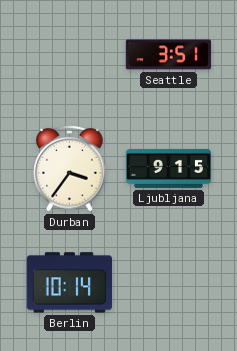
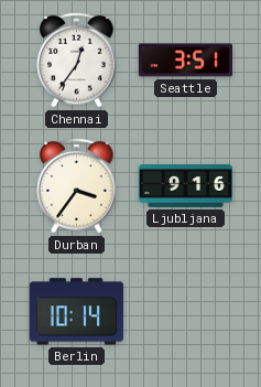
Chennai: none -> 12:36 (77, 60)
Ljubljana: 9:15 -> 9:16 (186, 185)
